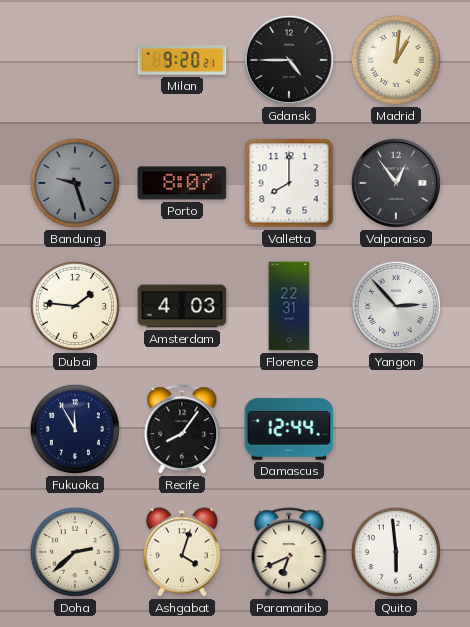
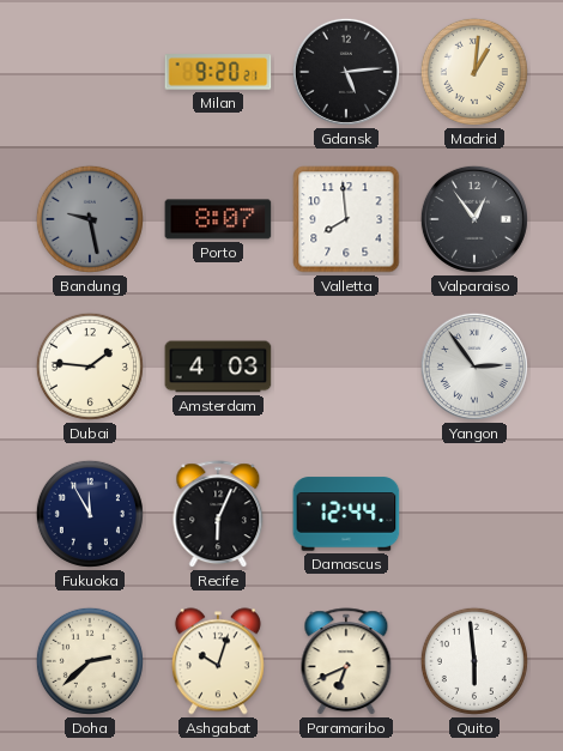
Gdansk: 4:45 -> 5:14 (346, 72)
Bandung: 9:27 -> 9:28 (90, 219)
Valletta: 8:00 -> 7:59 (346, 219)
Florence: 22:31 -> none (289, 306)
Yangon: 2:53 -> 2:54 (474, 367)
Recife: 8:06 -> 6:04 (218, 515)
Ashgabat: 4:03 -> 10:03 (218, 661)
